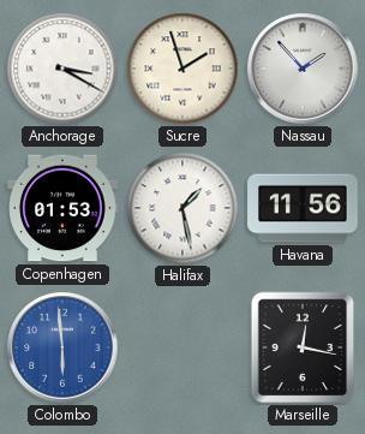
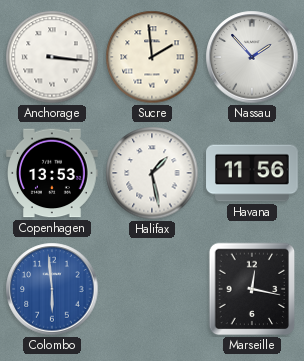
Anchorage: 3:20 -> 3:16 (52, 57)
Sucre: 1:57 -> 1:59 (152, 57)
Copenhagen: 01:53 -> 13:53 (52, 173)
